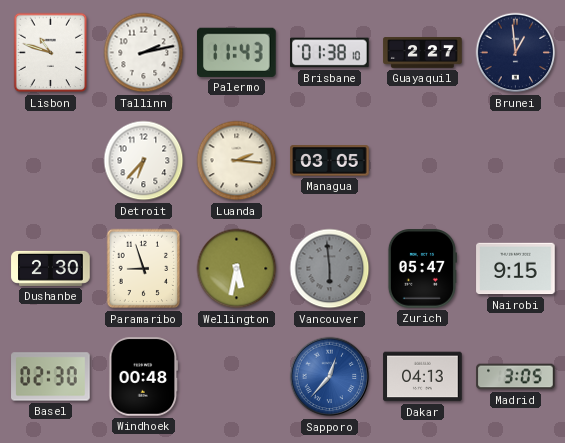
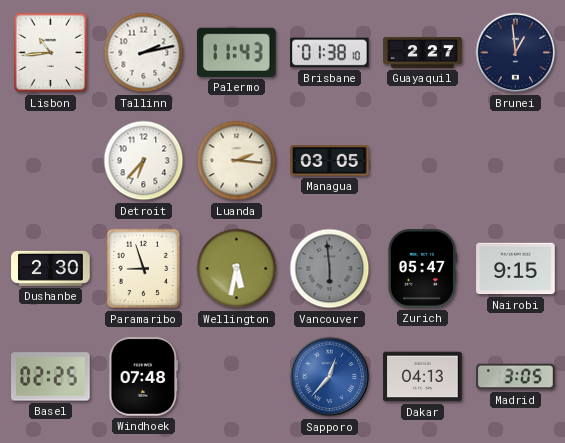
Lisbon: 10:48 -> 10:44 (51, 53)
Basel: 02:30 -> 02:25 (51, 377)
Windhoek: 00:48 -> 07:48 (144, 377)
